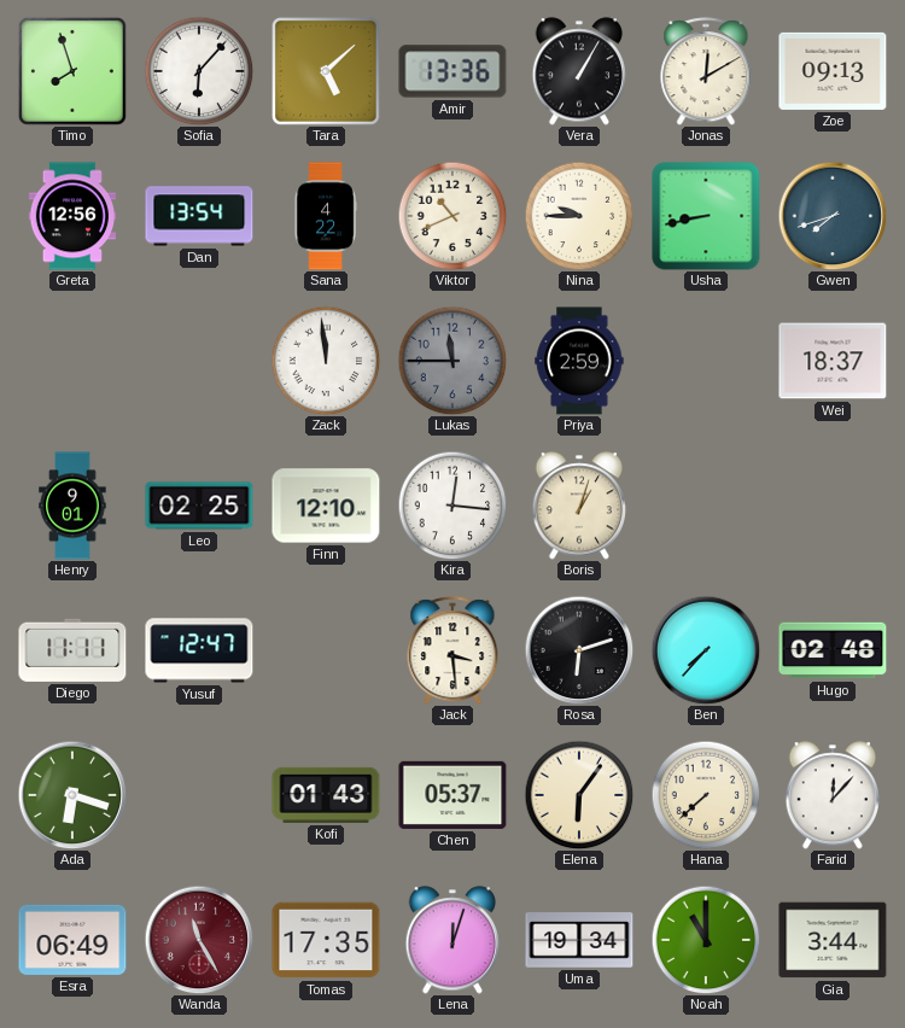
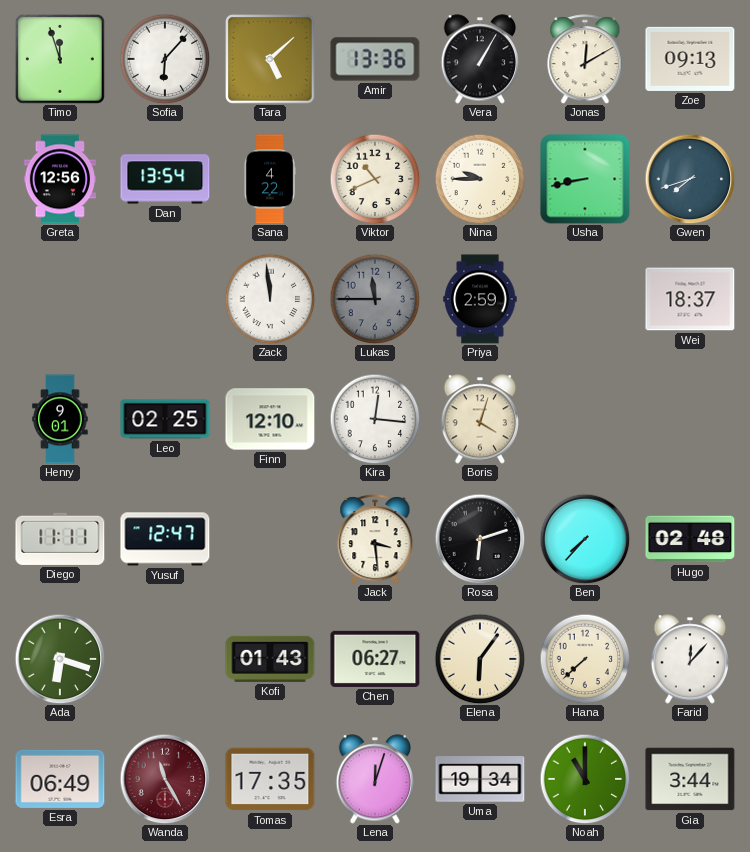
Timo: 7:57 -> 11:57 (61, 60)
Boris: 1:03 -> 4:03 (480, 419)
Chen: 05:37 -> 06:27 (375, 659)
